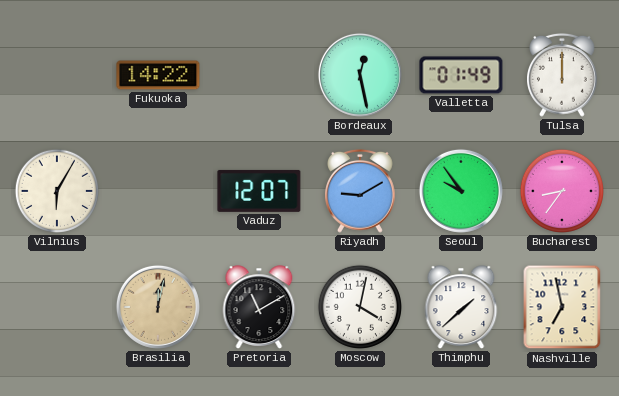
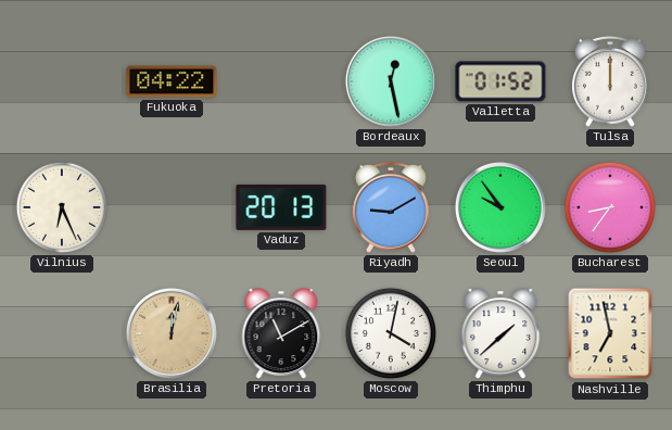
Fukuoka: 14:22 -> 04:22 (172, 81)
Valletta: 01:49 -> 01:52 (500, 81)
Vilnius: 6:05 -> 6:26 (62, 207)
Vaduz: 12:07 -> 20:13 (281, 207)
